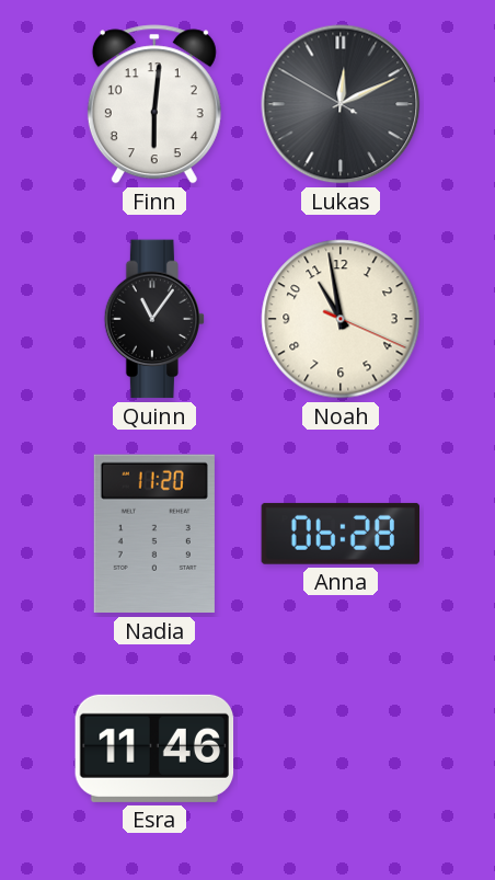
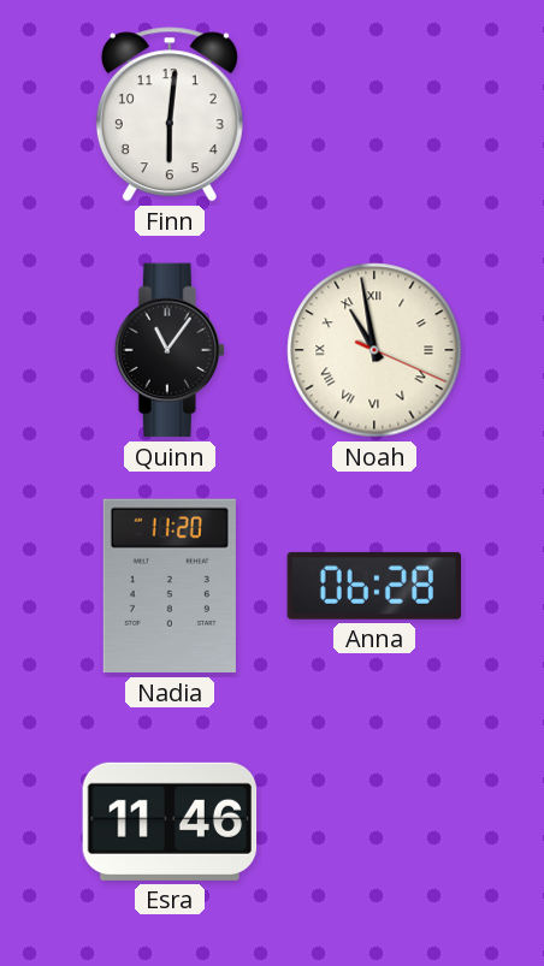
Lukas: 12:10 -> none (341, 104)
Noah numerals: Arabic -> Roman (374, 350)
